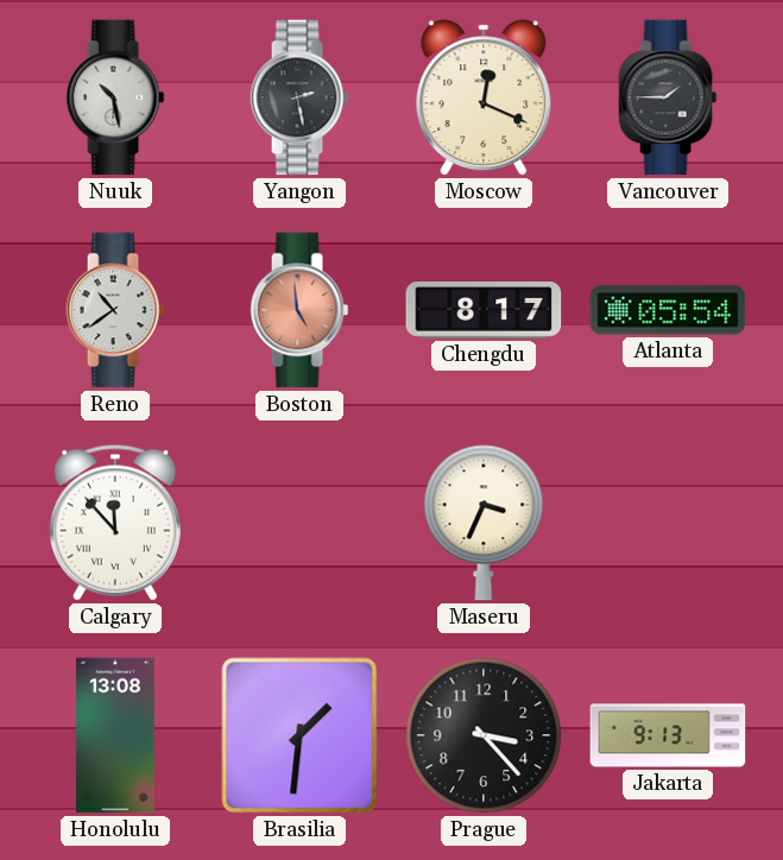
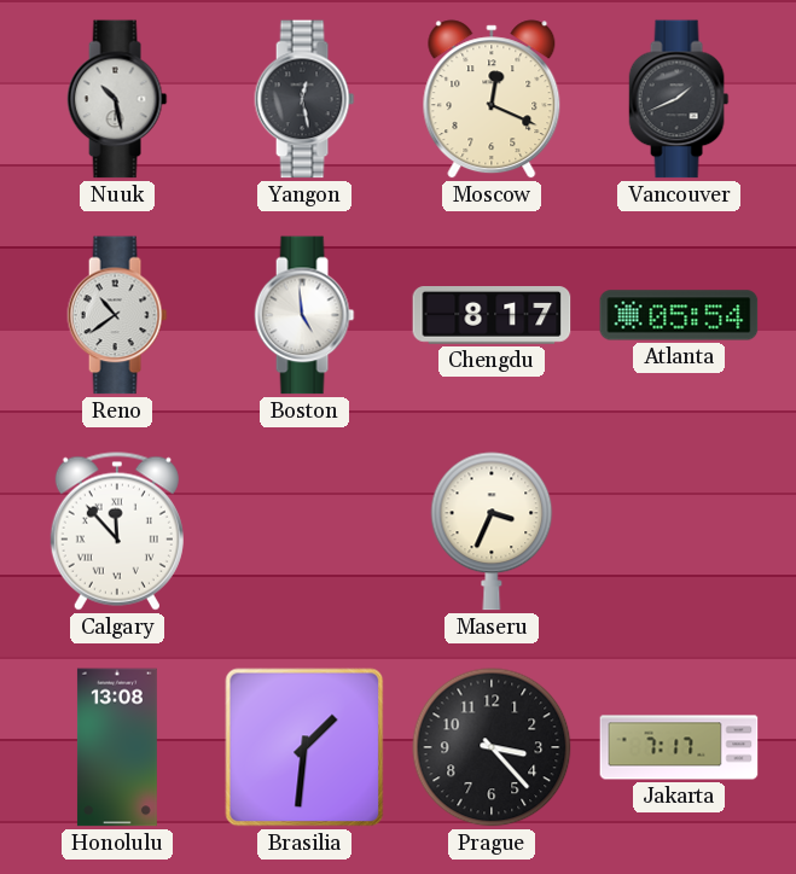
Yangon: 2:28 -> 12:28 (304, 99)
Vancouver: 1:45 -> 1:41 (679, 99)
Boston dial: salmon -> white (304, 315)
Jakarta: 9:13 -> 7:17 (679, 747)
